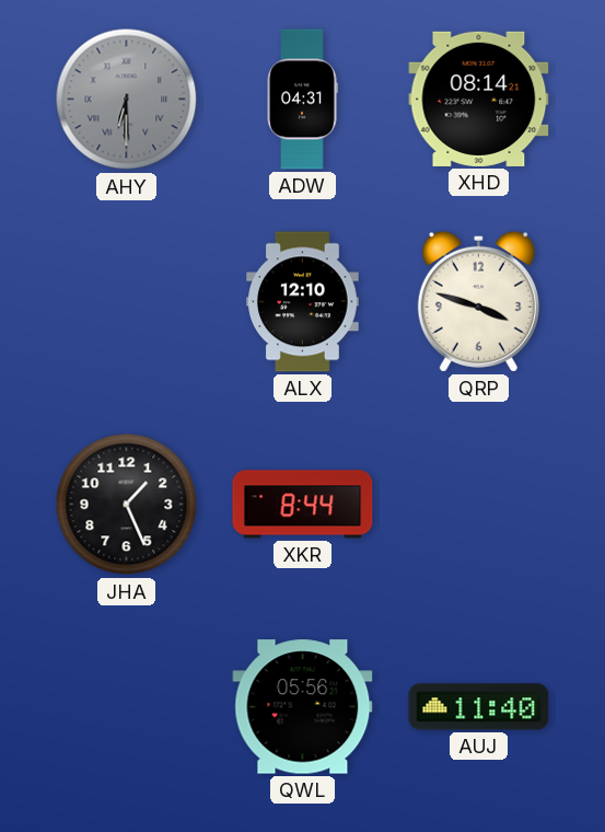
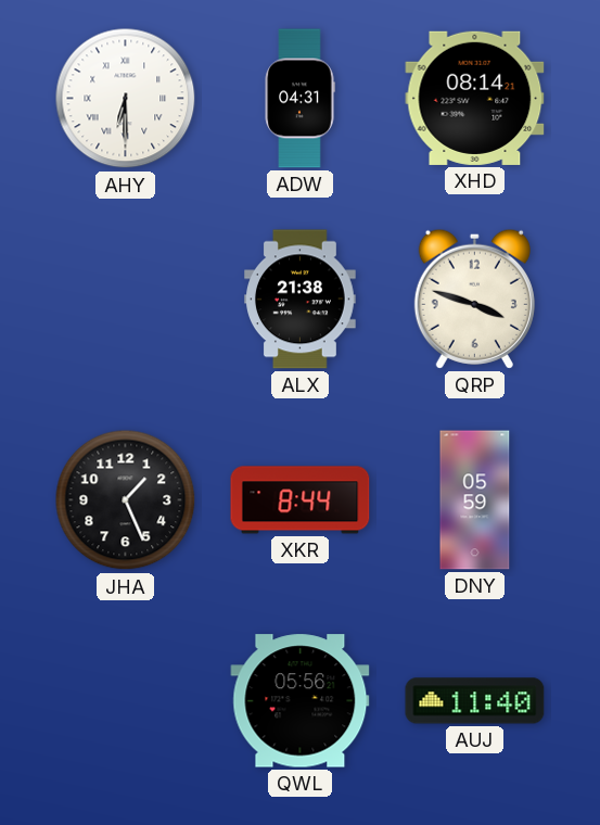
AHY dial: grey -> white (126, 99)
ALX: 12:10 -> 21:38 (301, 300)
DNY: none -> 05:59 (475, 500)
